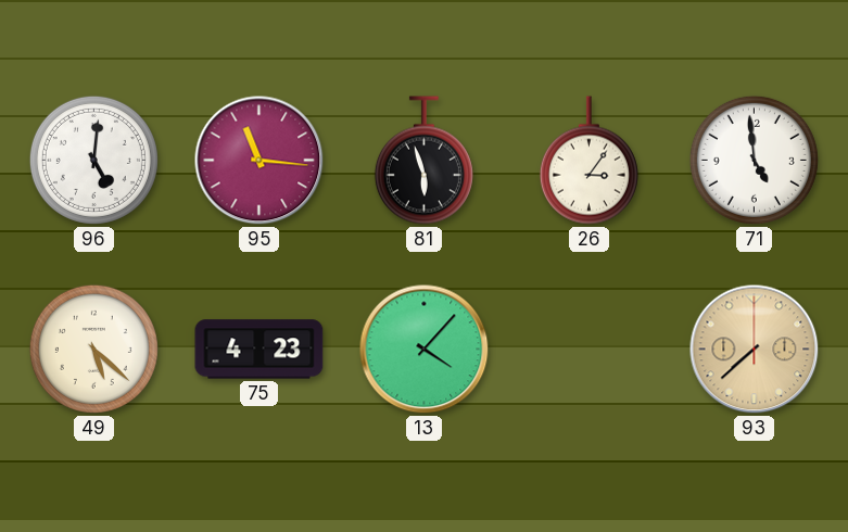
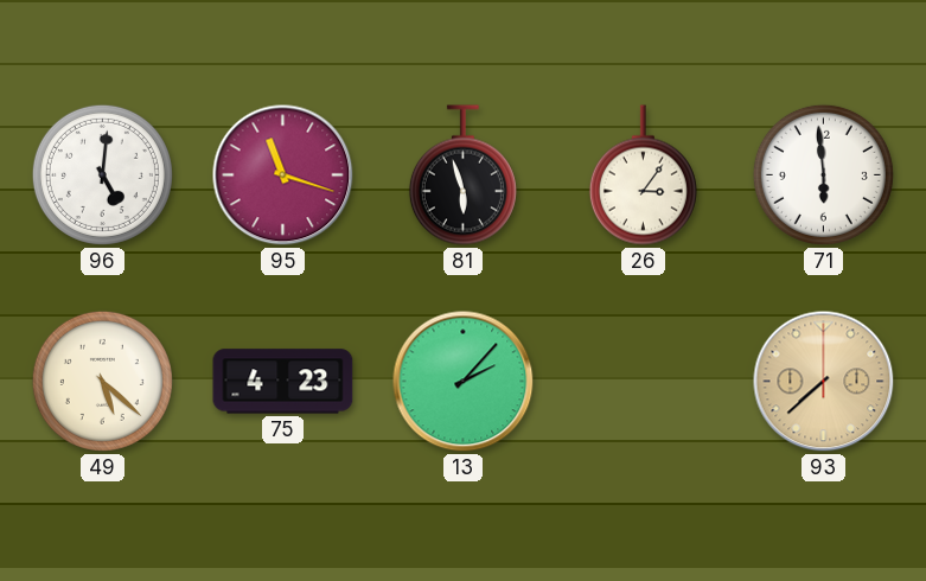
95: 11:16 -> 11:18 (283, 175)
71: 4:59 -> 5:59 (823, 174)
13: 4:07 -> 2:07 (464, 382)
